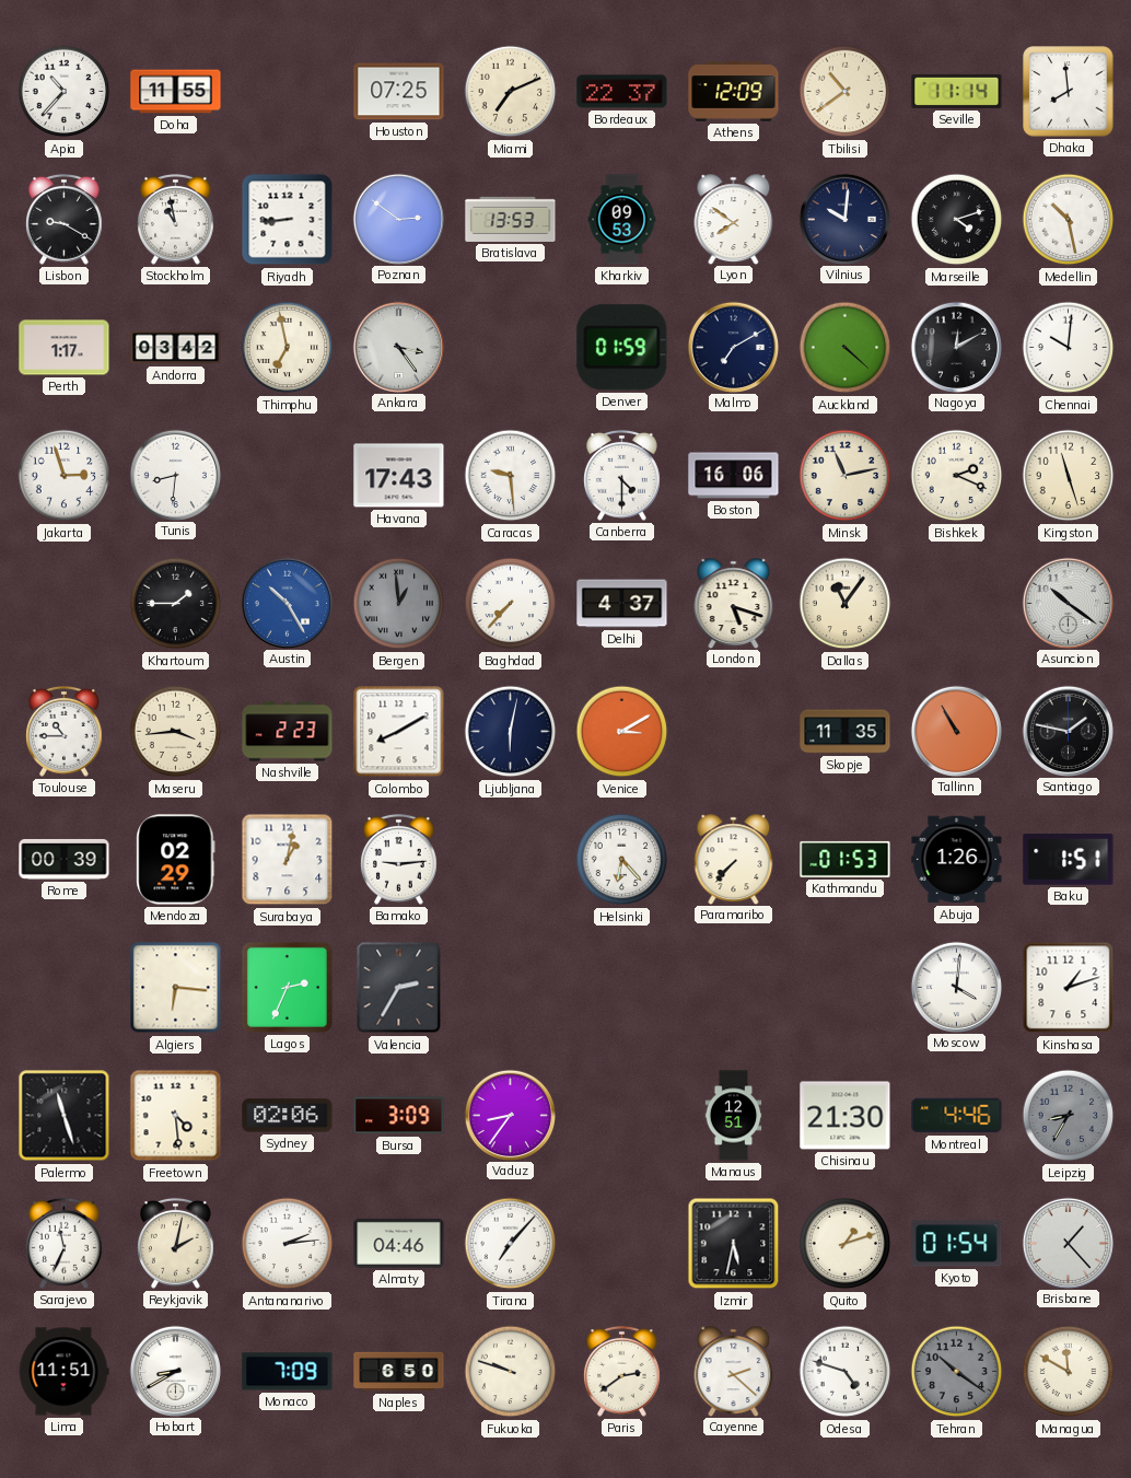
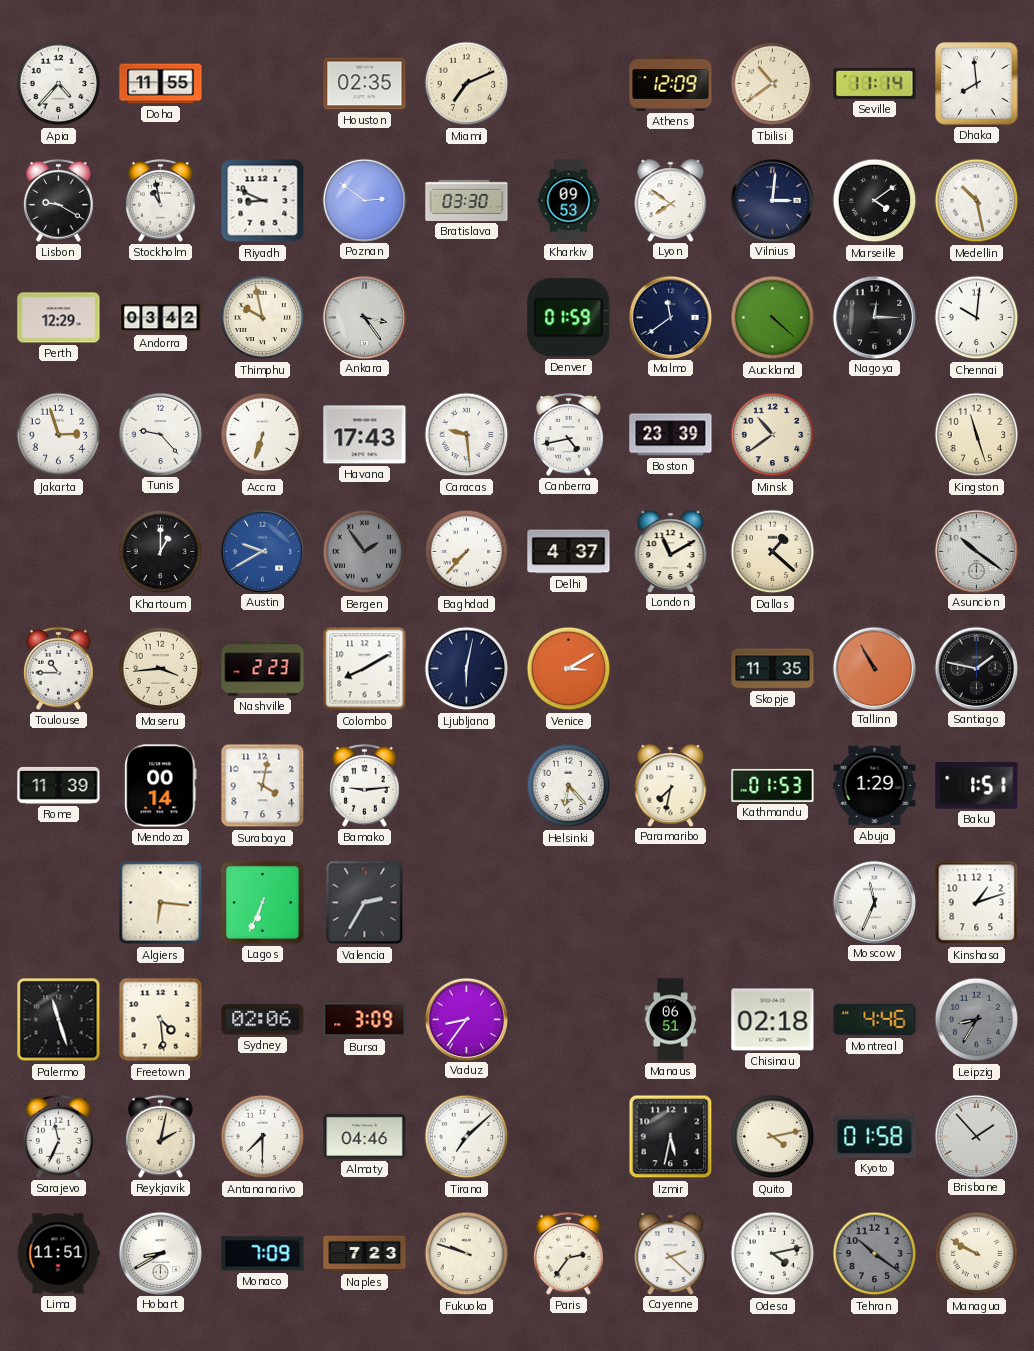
Apia: 10:37 -> 4:37 (59, 84)
Houston: 07:25 -> 02:35 (365, 84)
Bordeaux: 22:37 -> none (622, 92)
Riyadh: 8:44 -> 8:49 (263, 201)
Bratislava: 13:53 -> 03:30 (467, 200)
Vilnius: 10:01 -> 3:01 (772, 200)
Marseille: 4:12 -> 4:09 (875, 201)
Perth: 1:17 -> 12:29 (59, 318)
Thimphu: 6:58 -> 9:58 (263, 318)
Malmo: 7:10 -> 11:39 (670, 317)
Nagoya: 12:10 -> 12:15 (874, 317)
Tunis: 8:31 -> 9:23 (160, 434)
Accra: none -> 6:33 (263, 435)
Canberra: 4:30 -> 4:43 (569, 434)
Boston: 16:06 -> 23:39 (671, 435)
Minsk: 11:13 -> 10:39 (773, 435)
Bishkek: 2:19 -> none (957, 476)
Khartoum: 1:45 -> 1:00 (161, 552)
Austin: 10:25 -> 9:40 (262, 551)
Bergen: 12:59 -> 1:54 (365, 552)
London: 5:18 -> 11:10 (671, 551)
Dallas: 11:06 -> 1:22 (773, 552)
Rome: 00:39 -> 11:39 (59, 785)
Mendoza: 02:29 -> 00:14 (161, 786)
Surabaya: 1:02 -> 4:02 (263, 786)
Paramaribo: 7:37 -> 7:32 (671, 785)
Abuja: 1:26 -> 1:29 (875, 786)
Lagos: 2:34 -> 6:34 (262, 902)
Moscow: 4:01 -> 11:34 (874, 902)
Manaus: 12:51 -> 06:51 (671, 1020)
Chisinau: 21:30 -> 02:18 (773, 1020)
Antananarivo: 2:14 -> 7:30 (263, 1137)
Tirana: 7:07 -> 7:08 (467, 1137)
Quito: 1:12 -> 4:13 (773, 1137)
Kyoto: 01:54 -> 01:58 (875, 1137)
Brisbane: 1:23 -> 1:53 (976, 1136)
Naples: 6:50 -> 7:23 (365, 1254)
Paris: 2:39 -> 2:36 (569, 1253)
Odesa: 4:48 -> 4:13 (773, 1254)
Managua: 11:50 -> 9:50 (977, 1254)
